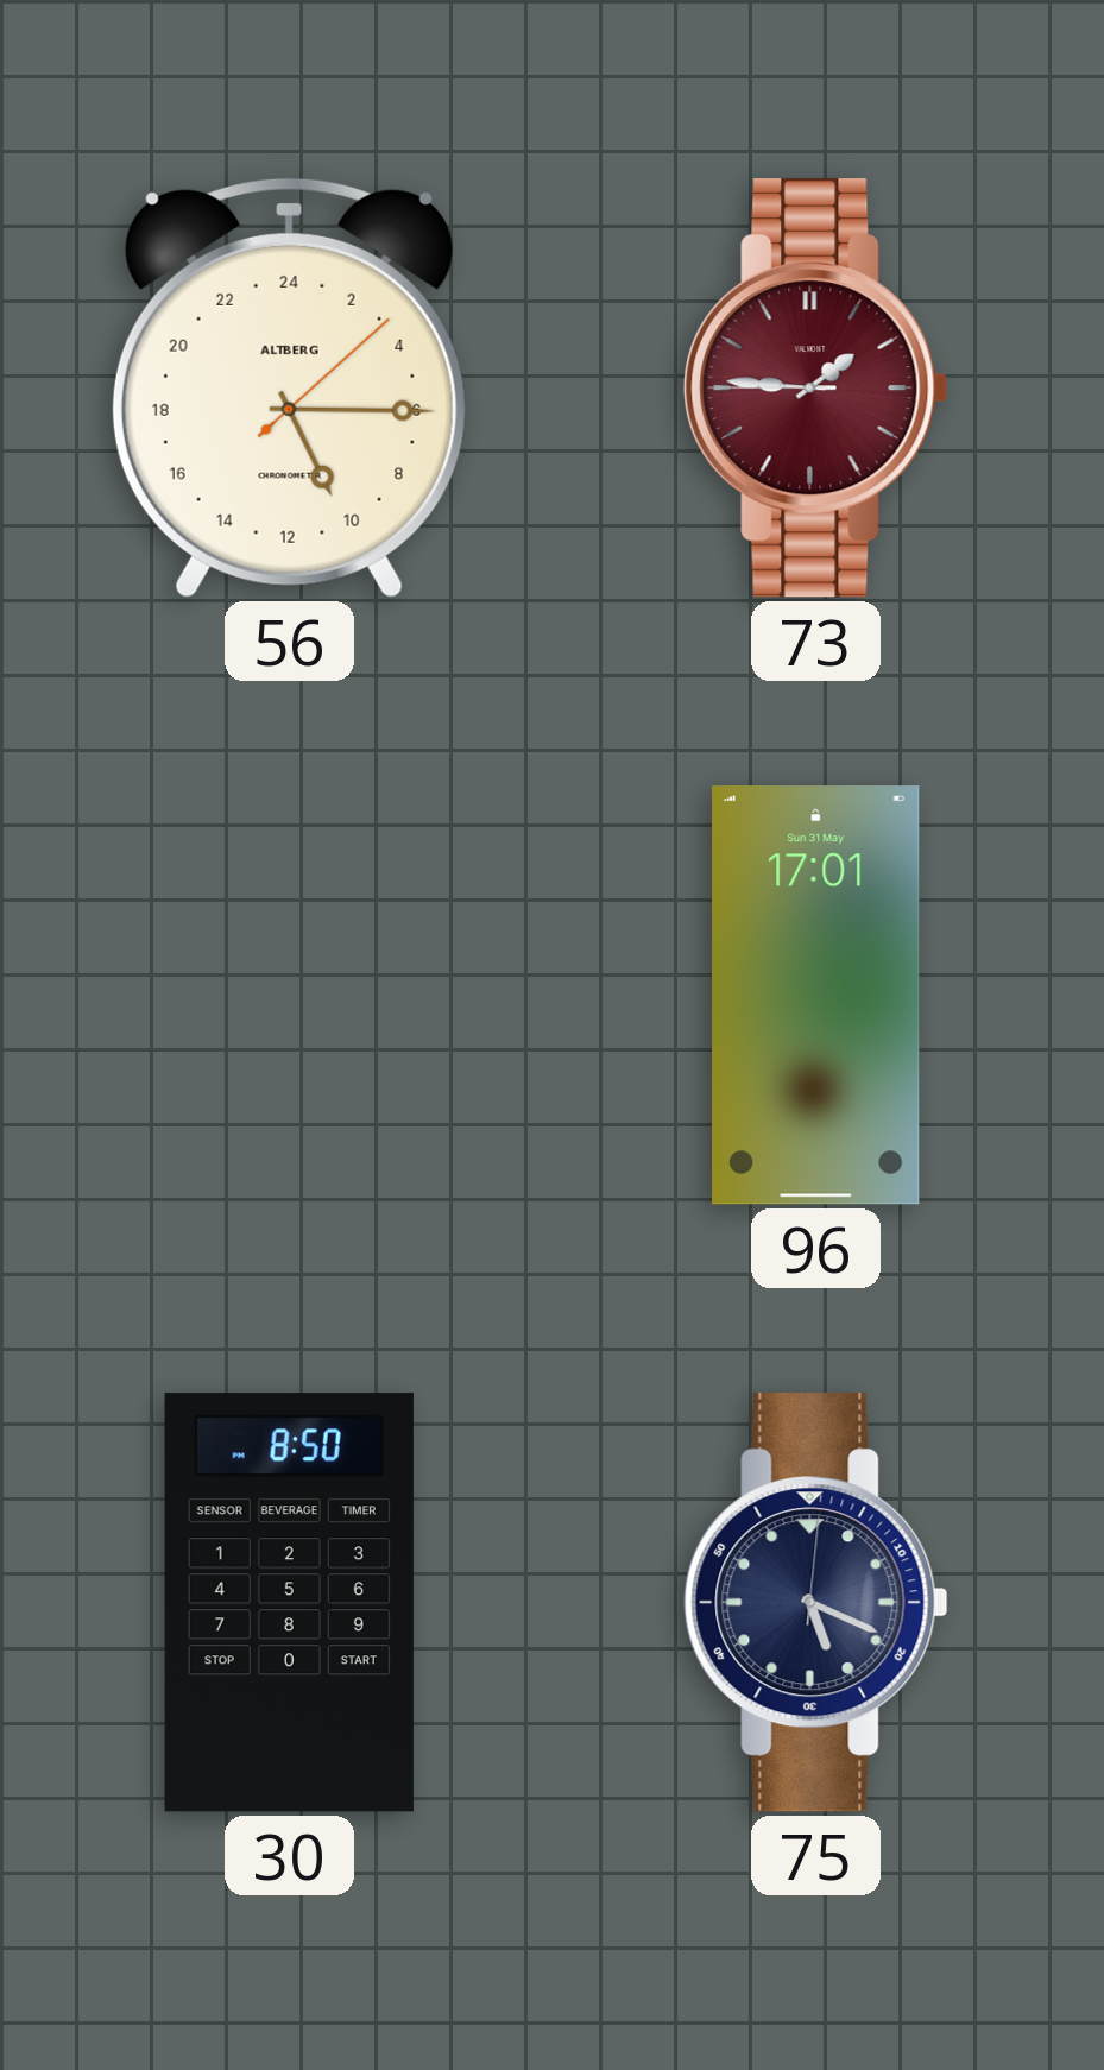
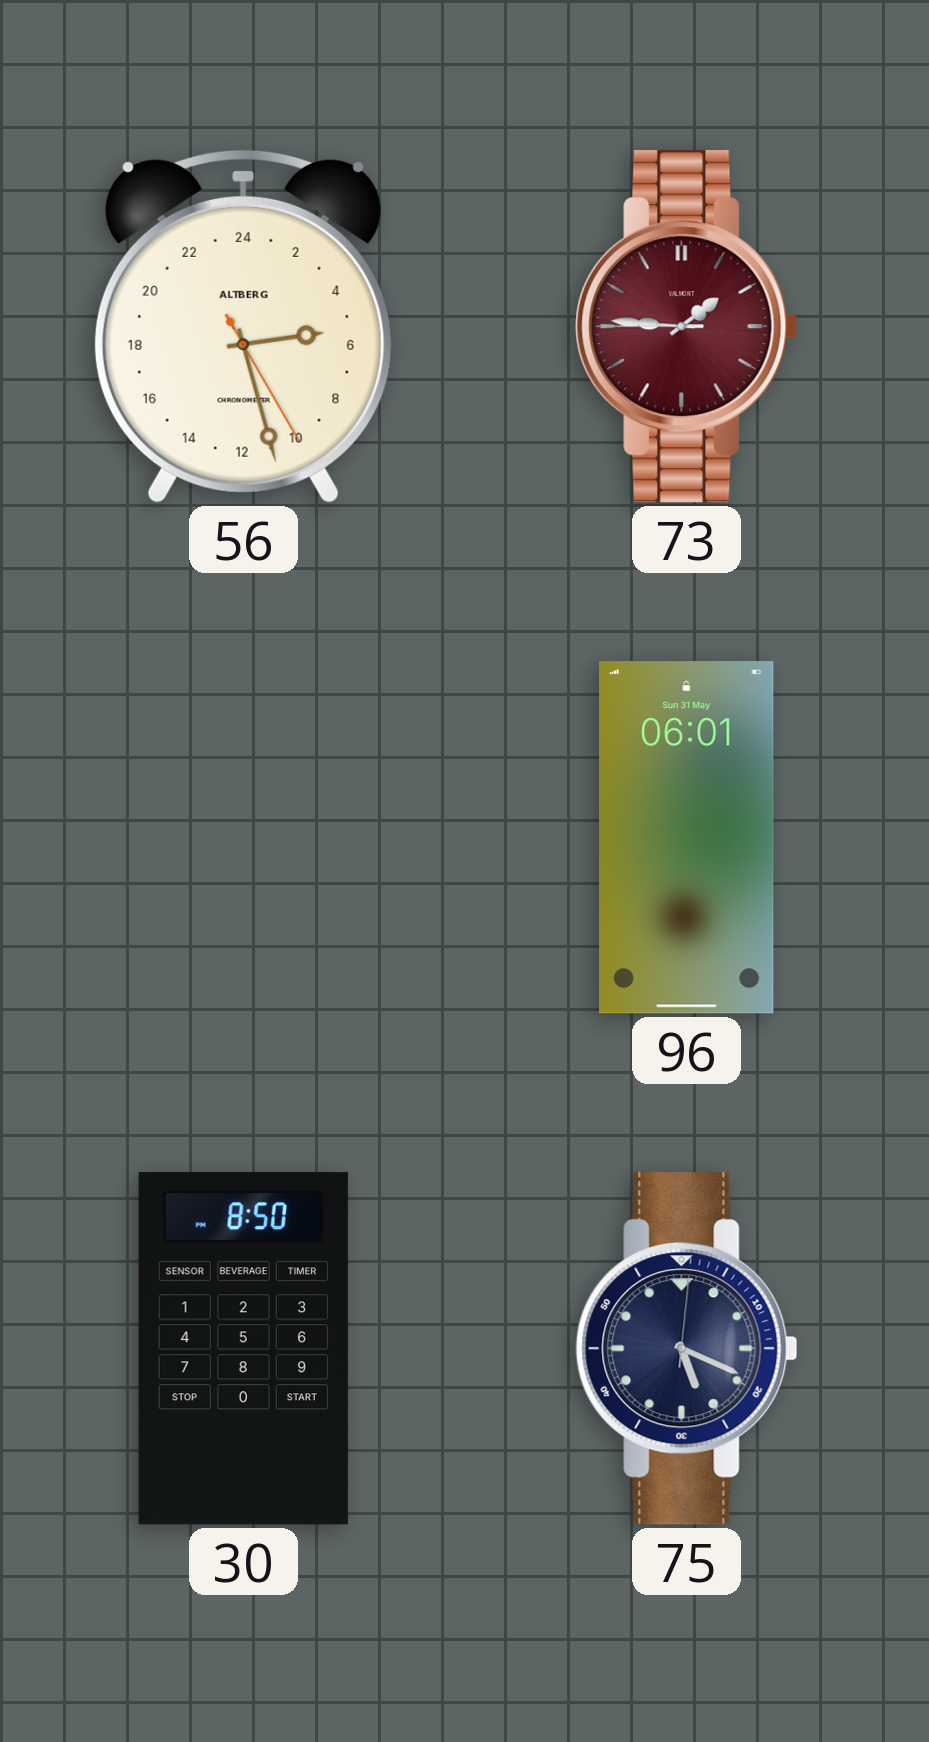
56: 10:15 -> 5:27 (243, 326)
96: 17:01 -> 06:01 (687, 838)
